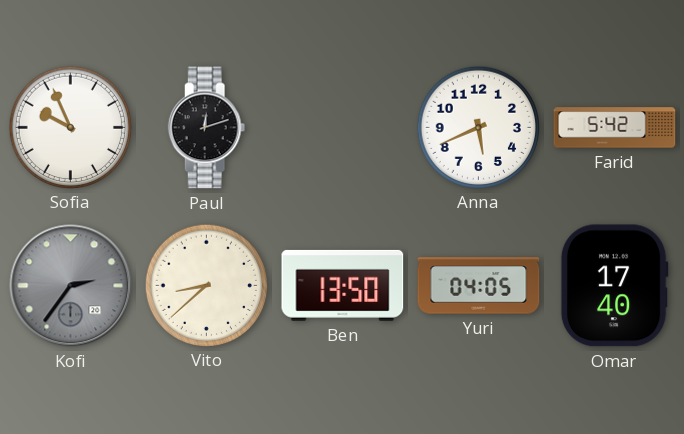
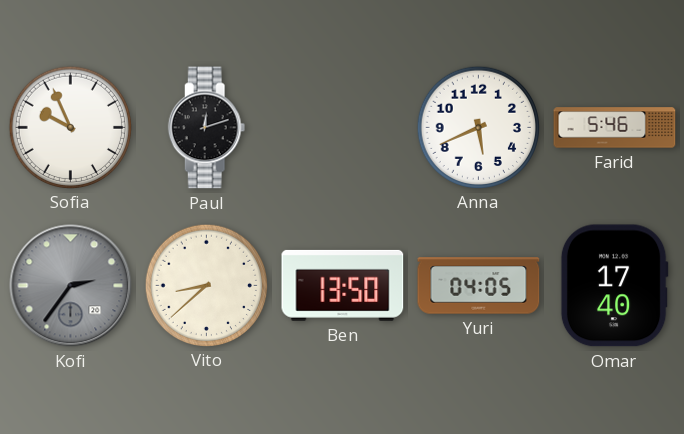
Farid: 5:42 -> 5:46 (615, 128)
